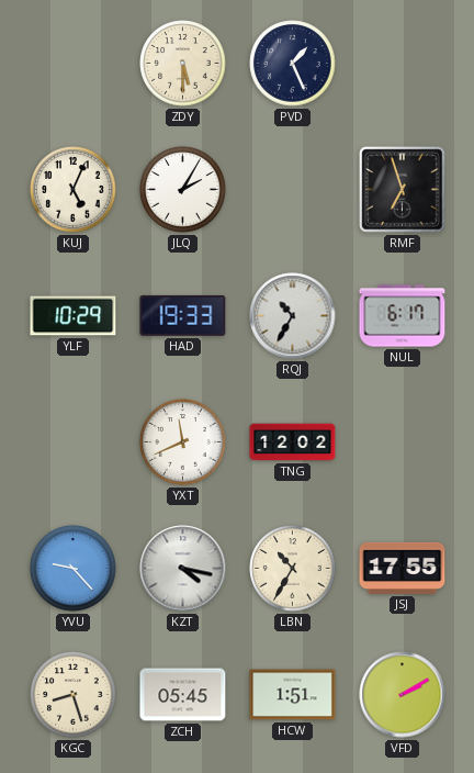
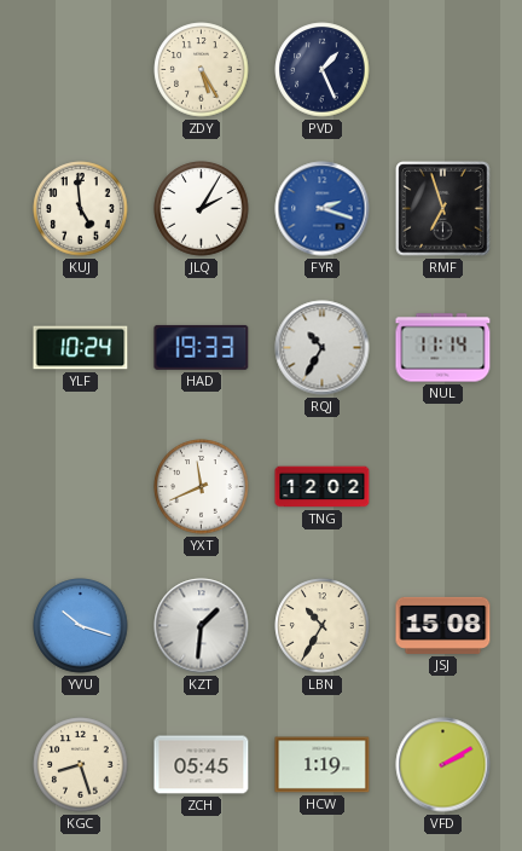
ZDY: 5:30 -> 5:25 (202, 70)
KUJ: 5:04 -> 4:59 (81, 209)
FYR: none -> 2:18 (323, 209)
YLF: 10:29 -> 10:24 (81, 348)
NUL: 6:17 -> 11:14 (443, 348)
YVU: 9:23 -> 10:18 (81, 626)
KZT: 4:17 -> 1:31 (202, 626)
JSJ: 17:55 -> 15:08 (443, 625)
HCW: 1:51 -> 1:19 (323, 765)
